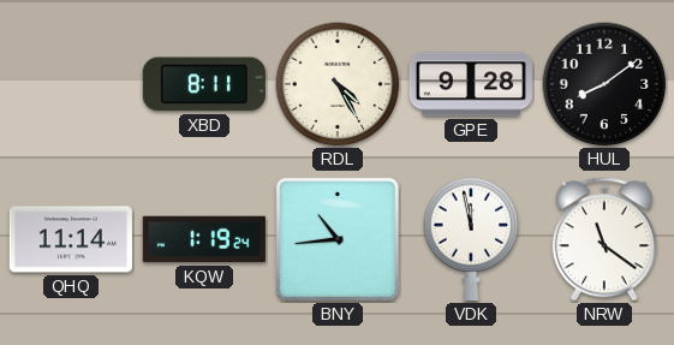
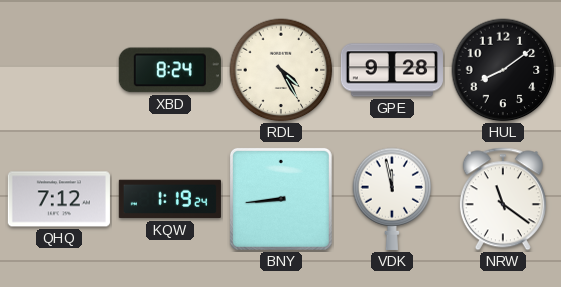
XBD: 8:11 -> 8:24 (170, 70)
QHQ: 11:14 -> 7:12 (59, 199)
BNY: 10:44 -> 8:44 (281, 199)
